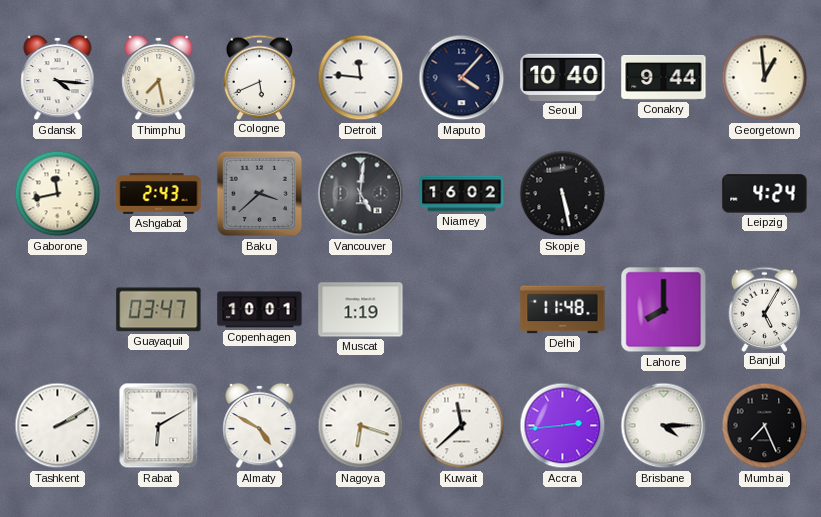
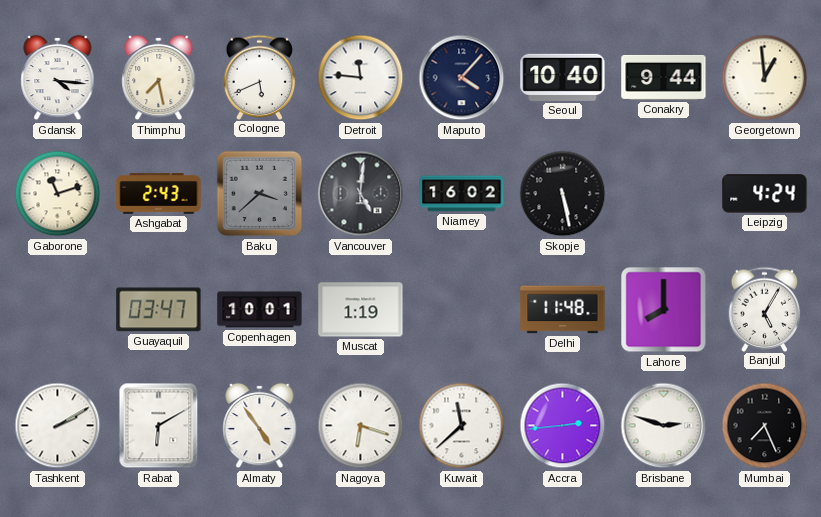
Gaborone: 11:43 -> 11:12 (58, 194)
Almaty: 4:50 -> 4:54 (260, 426)
Brisbane: 4:15 -> 2:48 (664, 426)
